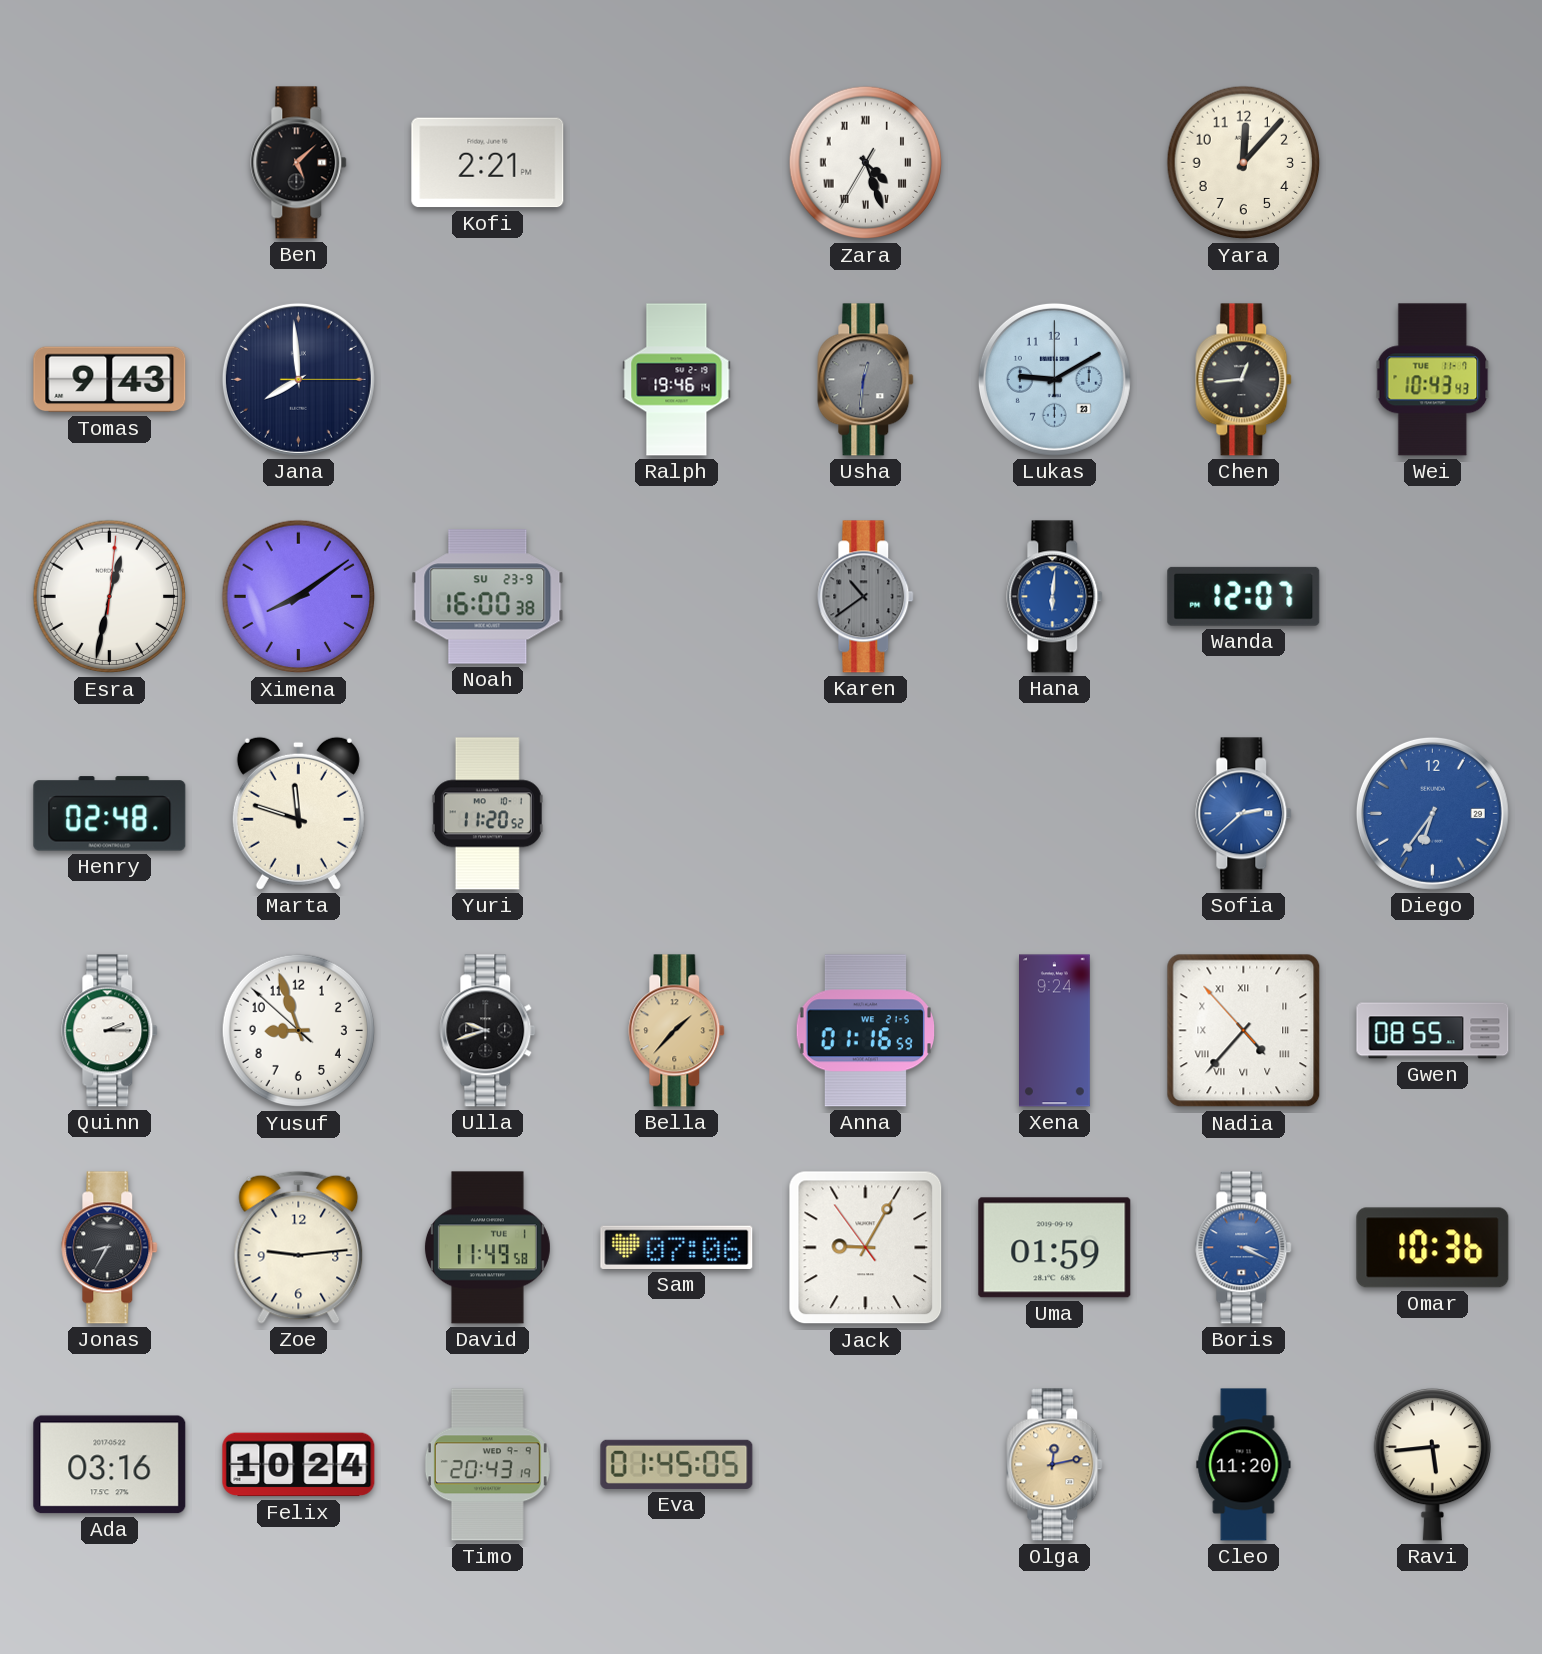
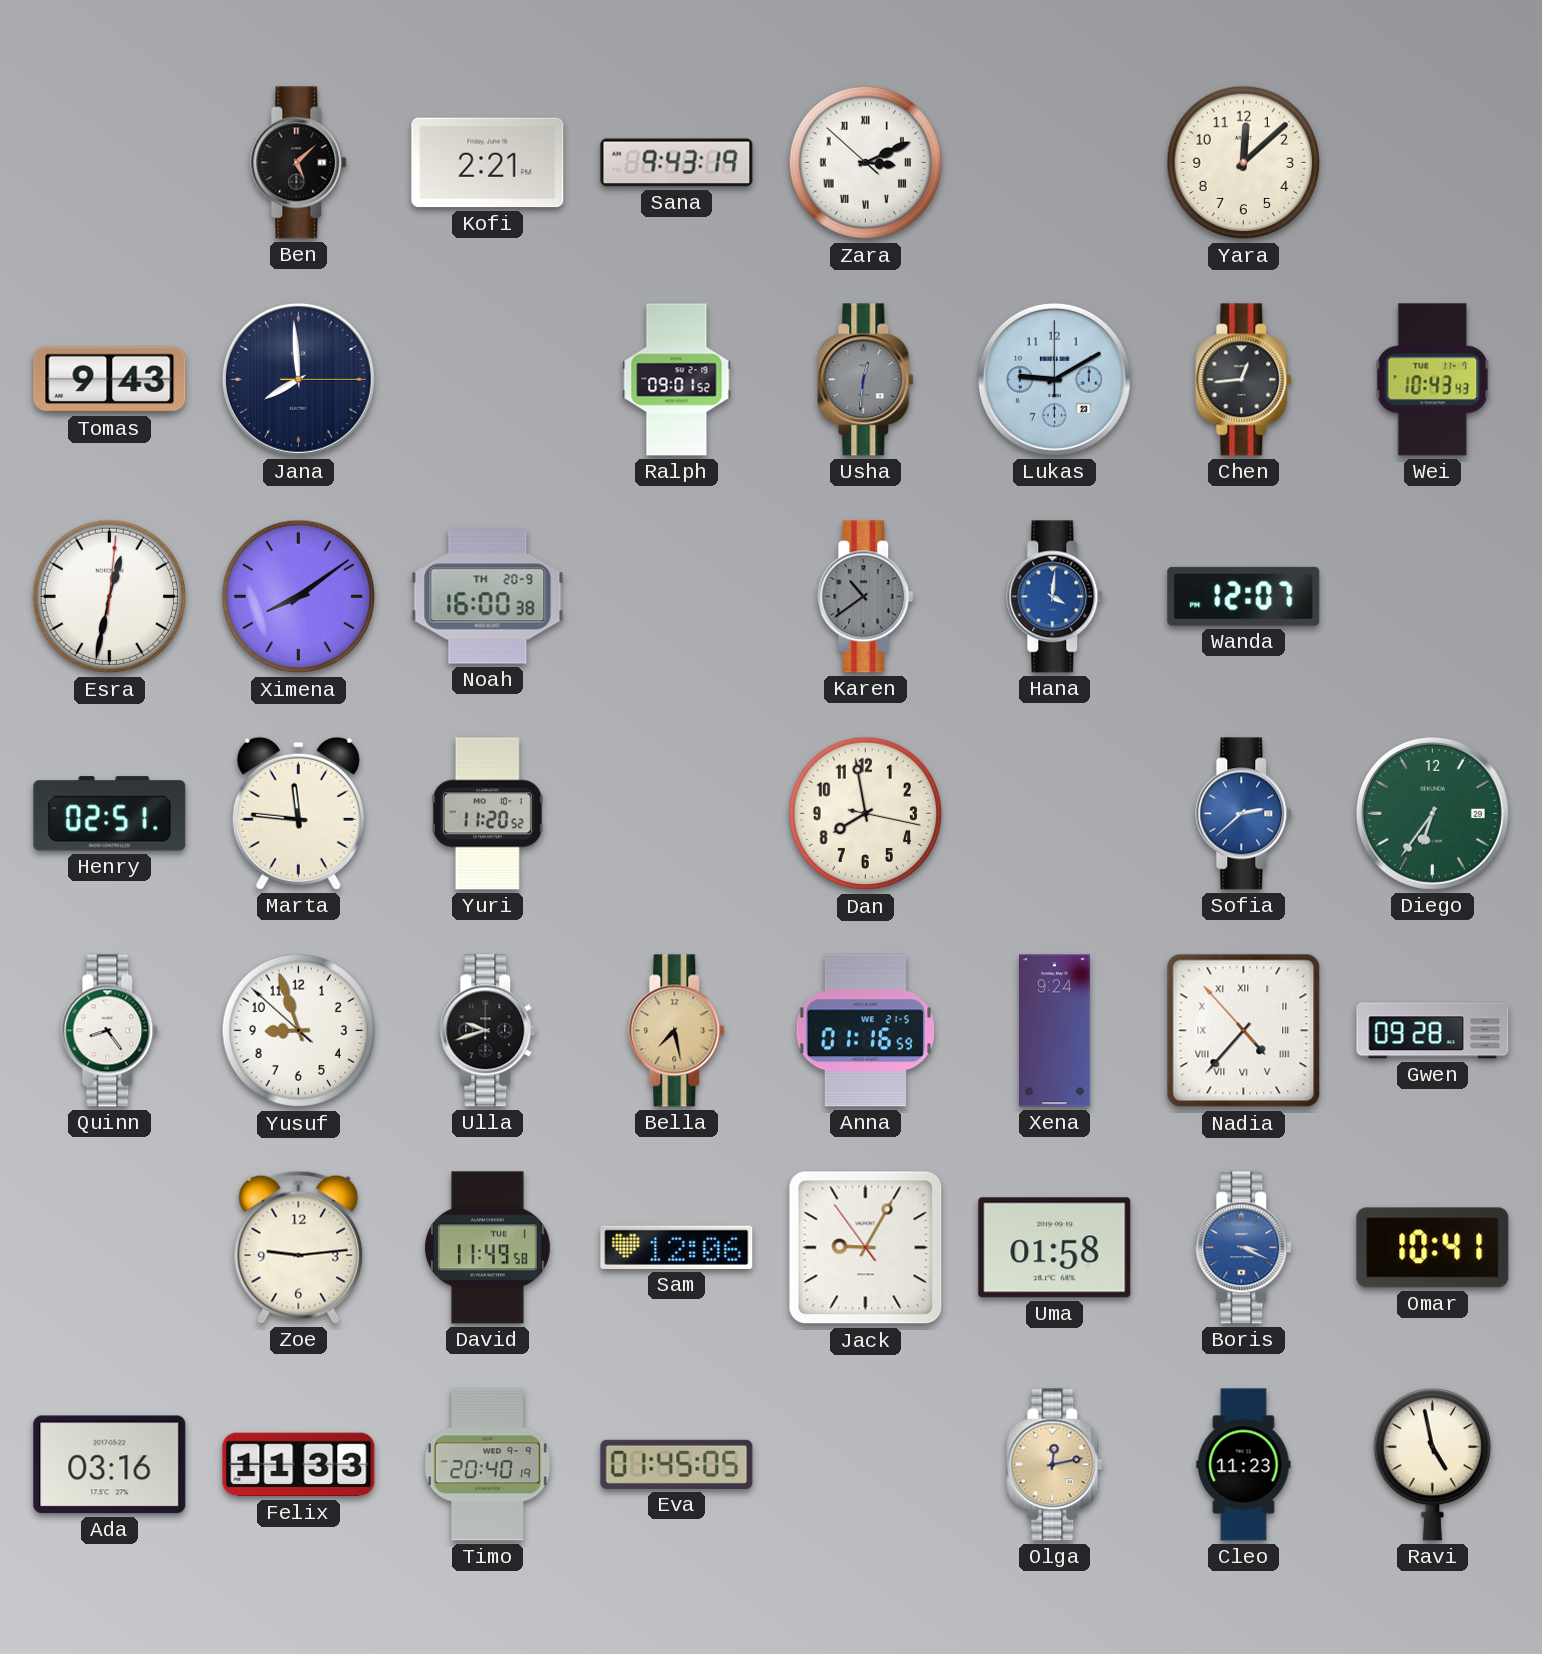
Sana: none -> 9:43 (677, 163)
Zara: 4:26 -> 3:10 (866, 163)
Yara: 12:07 -> 12:08 (1244, 163)
Ralph: 19:46 -> 09:01 (677, 380)
Noah date: SU 23-9 -> TH 20-9 (488, 597)
Hana: 6:01 -> 4:01 (1055, 597)
Henry: 02:48 -> 02:51 (110, 814)
Marta: 11:48 -> 11:46 (298, 813)
Dan: none -> 7:58 (866, 814)
Diego dial: blue -> green (1432, 813)
Quinn: 2:15 -> 8:24 (110, 1031)
Bella: 1:37 -> 7:28 (677, 1031)
Gwen: 08:55 -> 09:28 (1433, 1031)
Jonas: 8:35 -> none (110, 1248)
Sam: 07:06 -> 12:06 (677, 1247)
Uma: 01:59 -> 01:58 (1055, 1248)
Omar: 10:36 -> 10:41 (1433, 1248)
Felix: 10:24 -> 11:33 (299, 1465)
Timo: 20:43 -> 20:40 (487, 1465)
Cleo: 11:20 -> 11:23 (1244, 1465)
Ravi: 5:44 -> 4:58 (1432, 1464)
